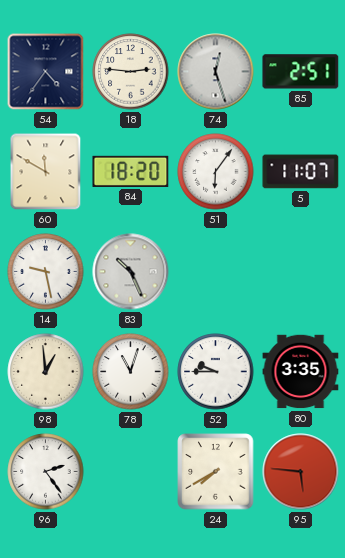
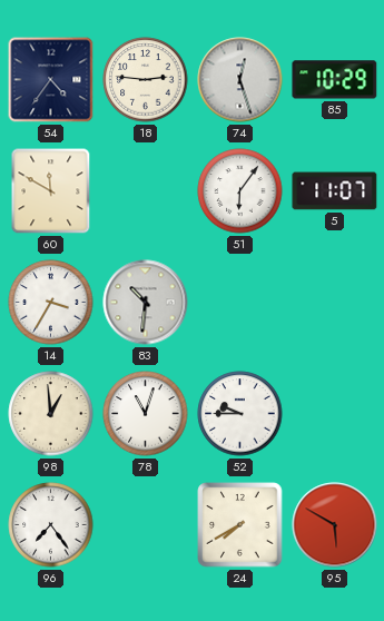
85: 2:51 -> 10:29 (335, 80)
84: 18:20 -> none (131, 171)
14: 9:28 -> 3:35 (51, 303)
83: 10:26 -> 10:31 (146, 303)
80: 3:35 -> none (301, 372)
96: 2:24 -> 7:24 (51, 525)
95: 5:46 -> 5:50 (335, 525)
